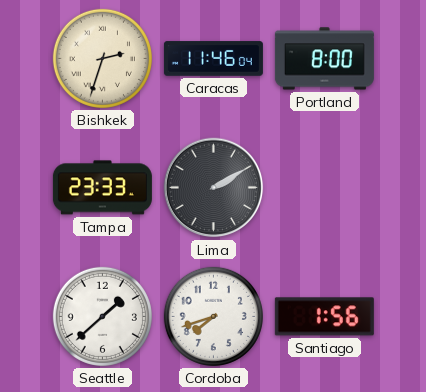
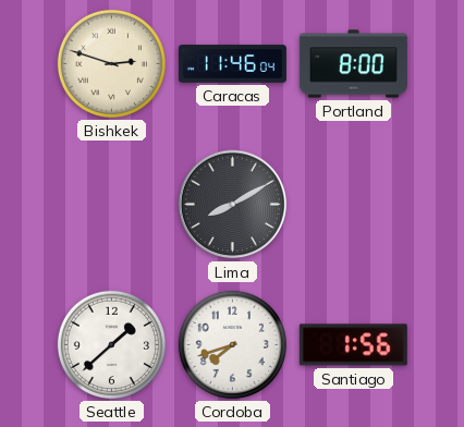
Bishkek: 2:33 -> 2:48 (111, 63)
Tampa: 23:33 -> none (102, 188)
Lima: 2:10 -> 8:10 (233, 205)
